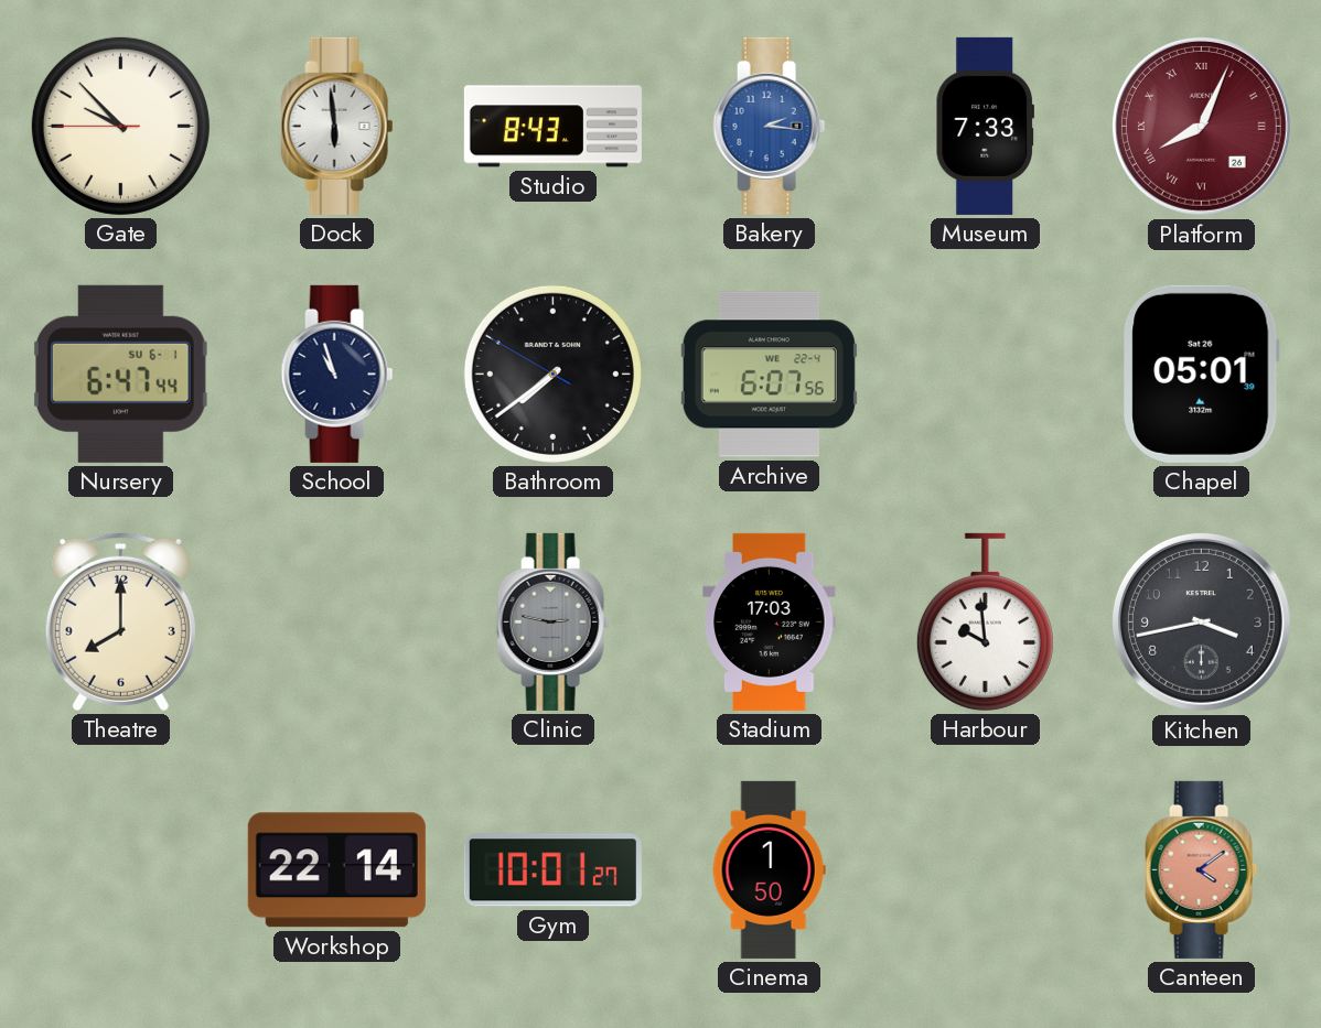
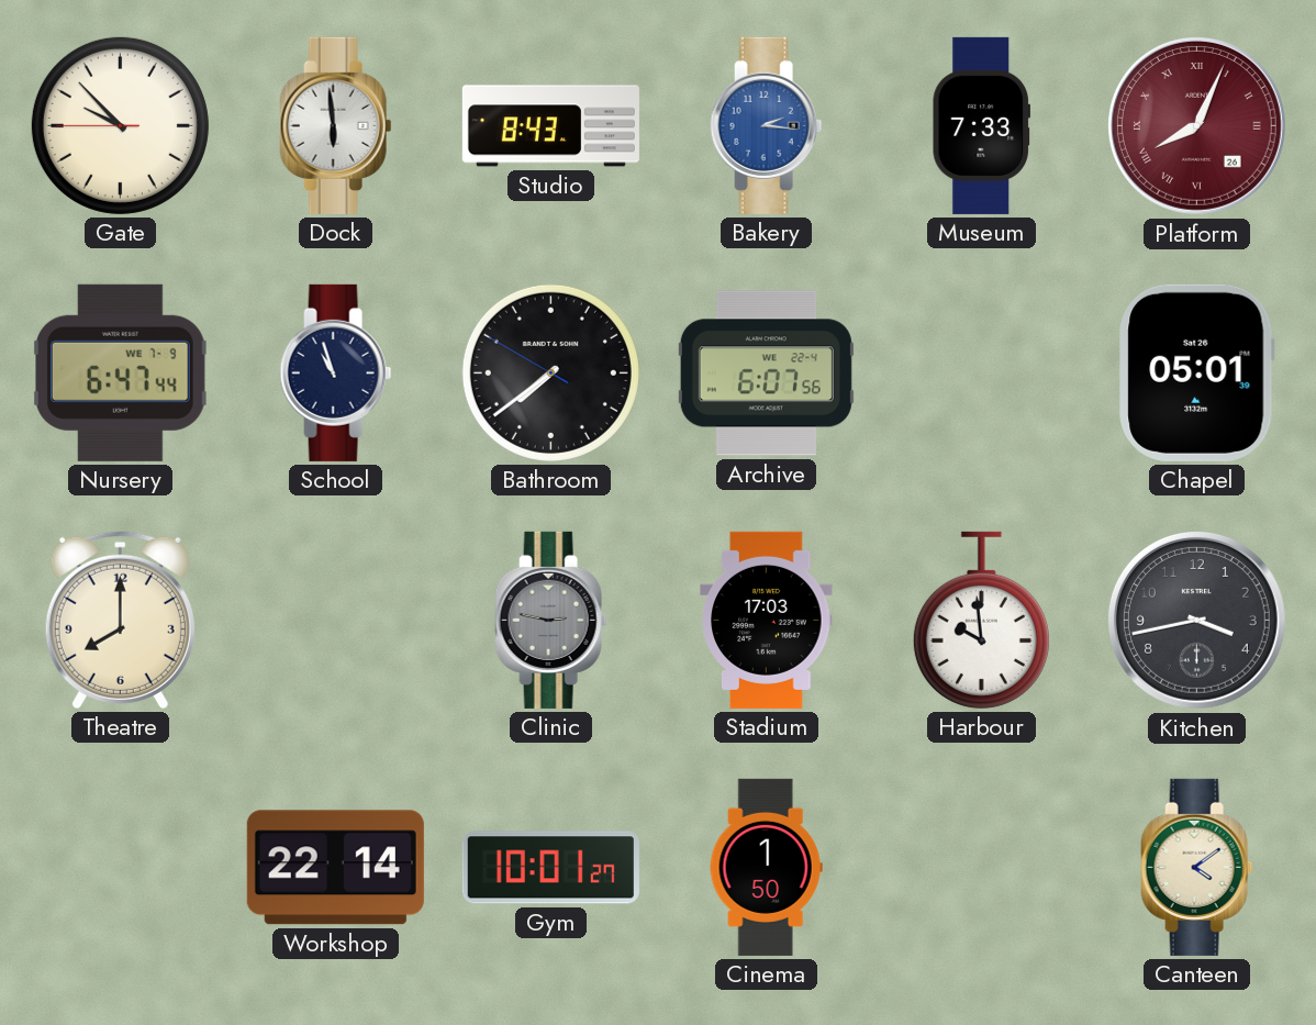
Nursery date: SU 6-1 -> WE 7-9 (120, 372)
Canteen dial: salmon -> cream (1197, 867)
